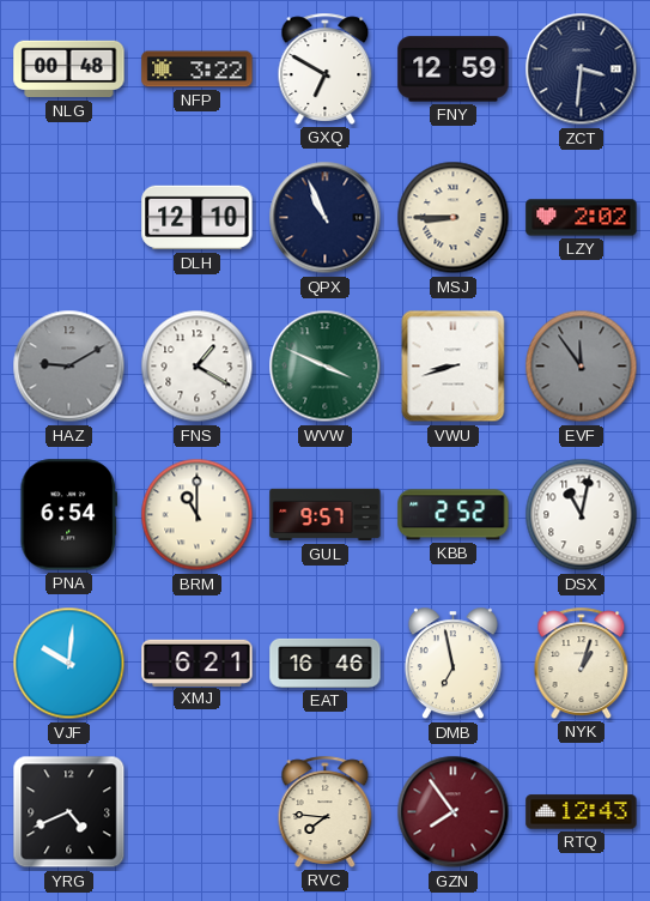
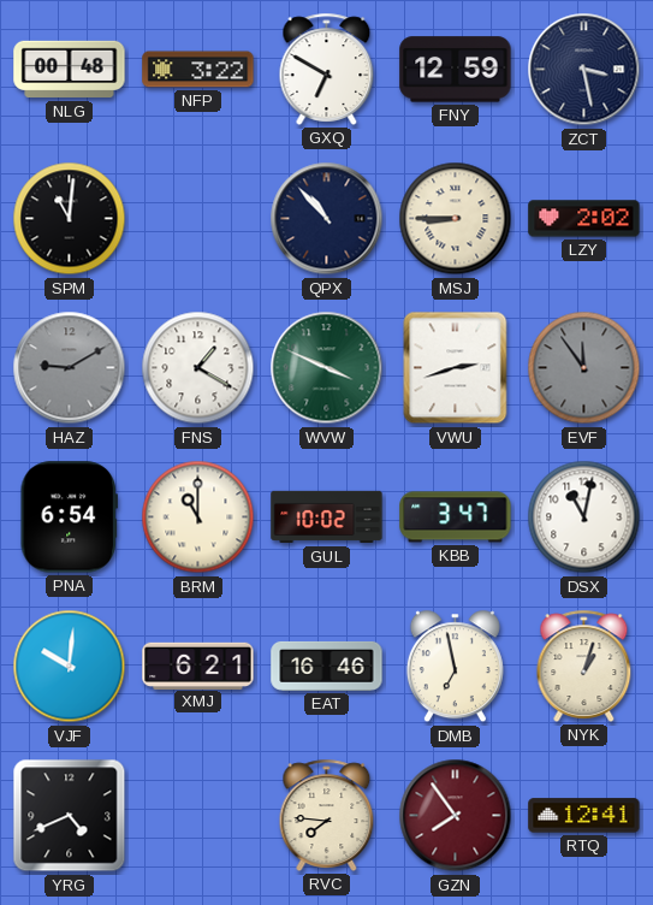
ZCT: 3:31 -> 3:28 (584, 70)
SPM: none -> 11:01 (70, 219)
DLH: 12:10 -> none (198, 218)
QPX: 10:56 -> 10:53 (327, 219)
VWU: 8:42 -> 2:42 (456, 368)
GUL: 9:57 -> 10:02 (327, 517)
KBB: 2:52 -> 3:47 (456, 517)
RTQ: 12:43 -> 12:41 (584, 816)
